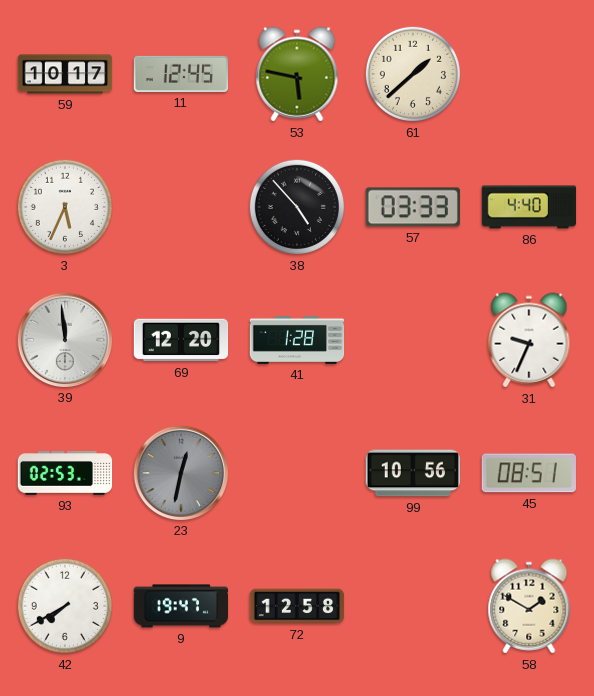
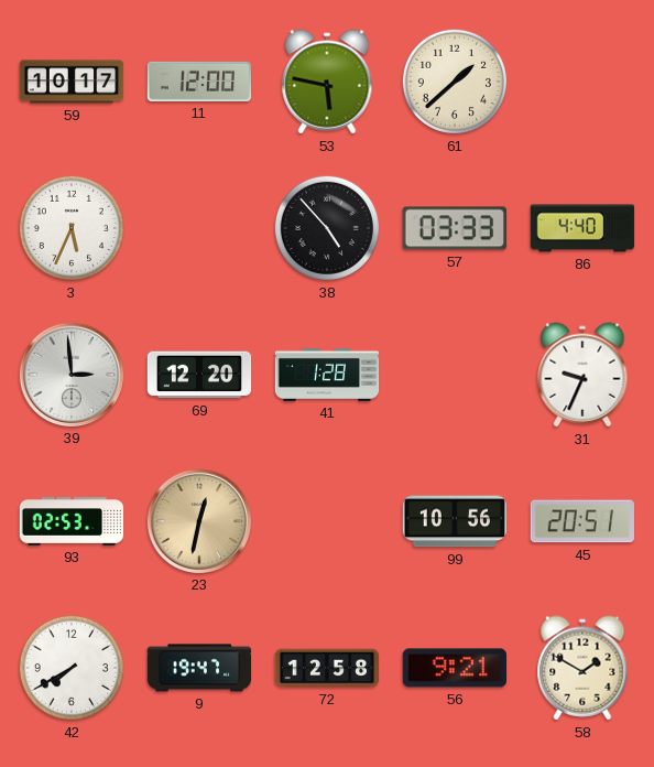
11: 12:45 -> 12:00 (199, 82)
39: 11:59 -> 2:59 (70, 374)
23 dial: grey -> champagne (198, 520)
45: 08:51 -> 20:51 (582, 521)
56: none -> 9:21 (454, 668)
